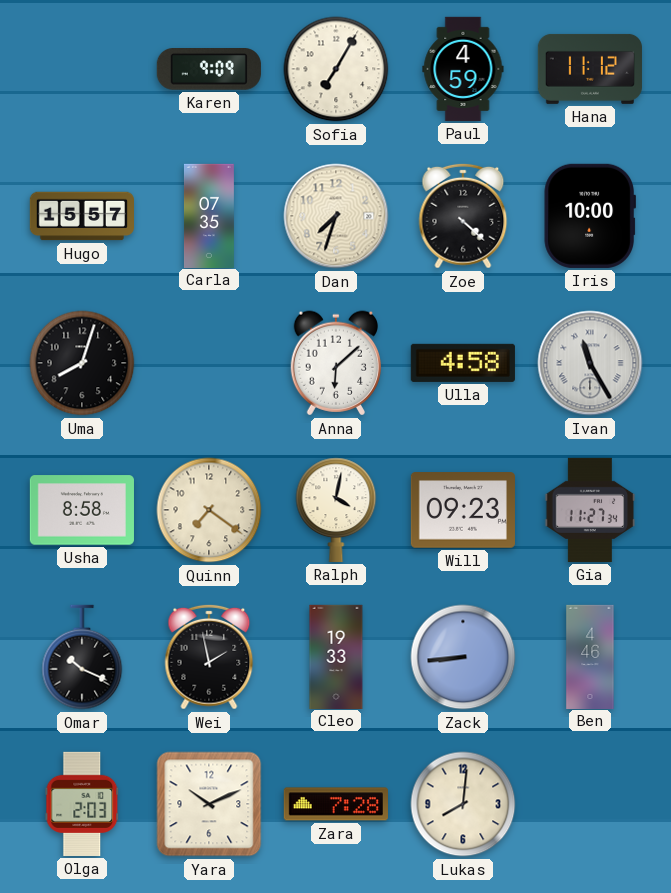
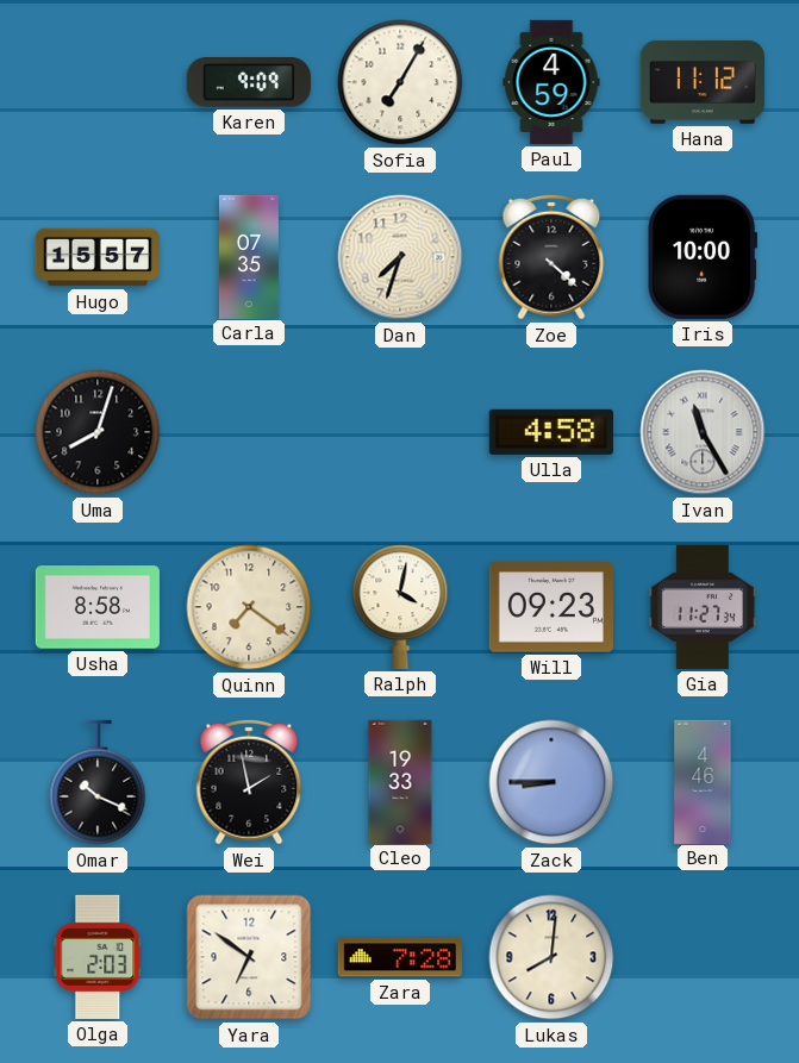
Anna: 6:08 -> none (335, 363)
Zack: 8:44 -> 8:45 (551, 782)
Yara: 10:11 -> 6:51 (249, 957)
